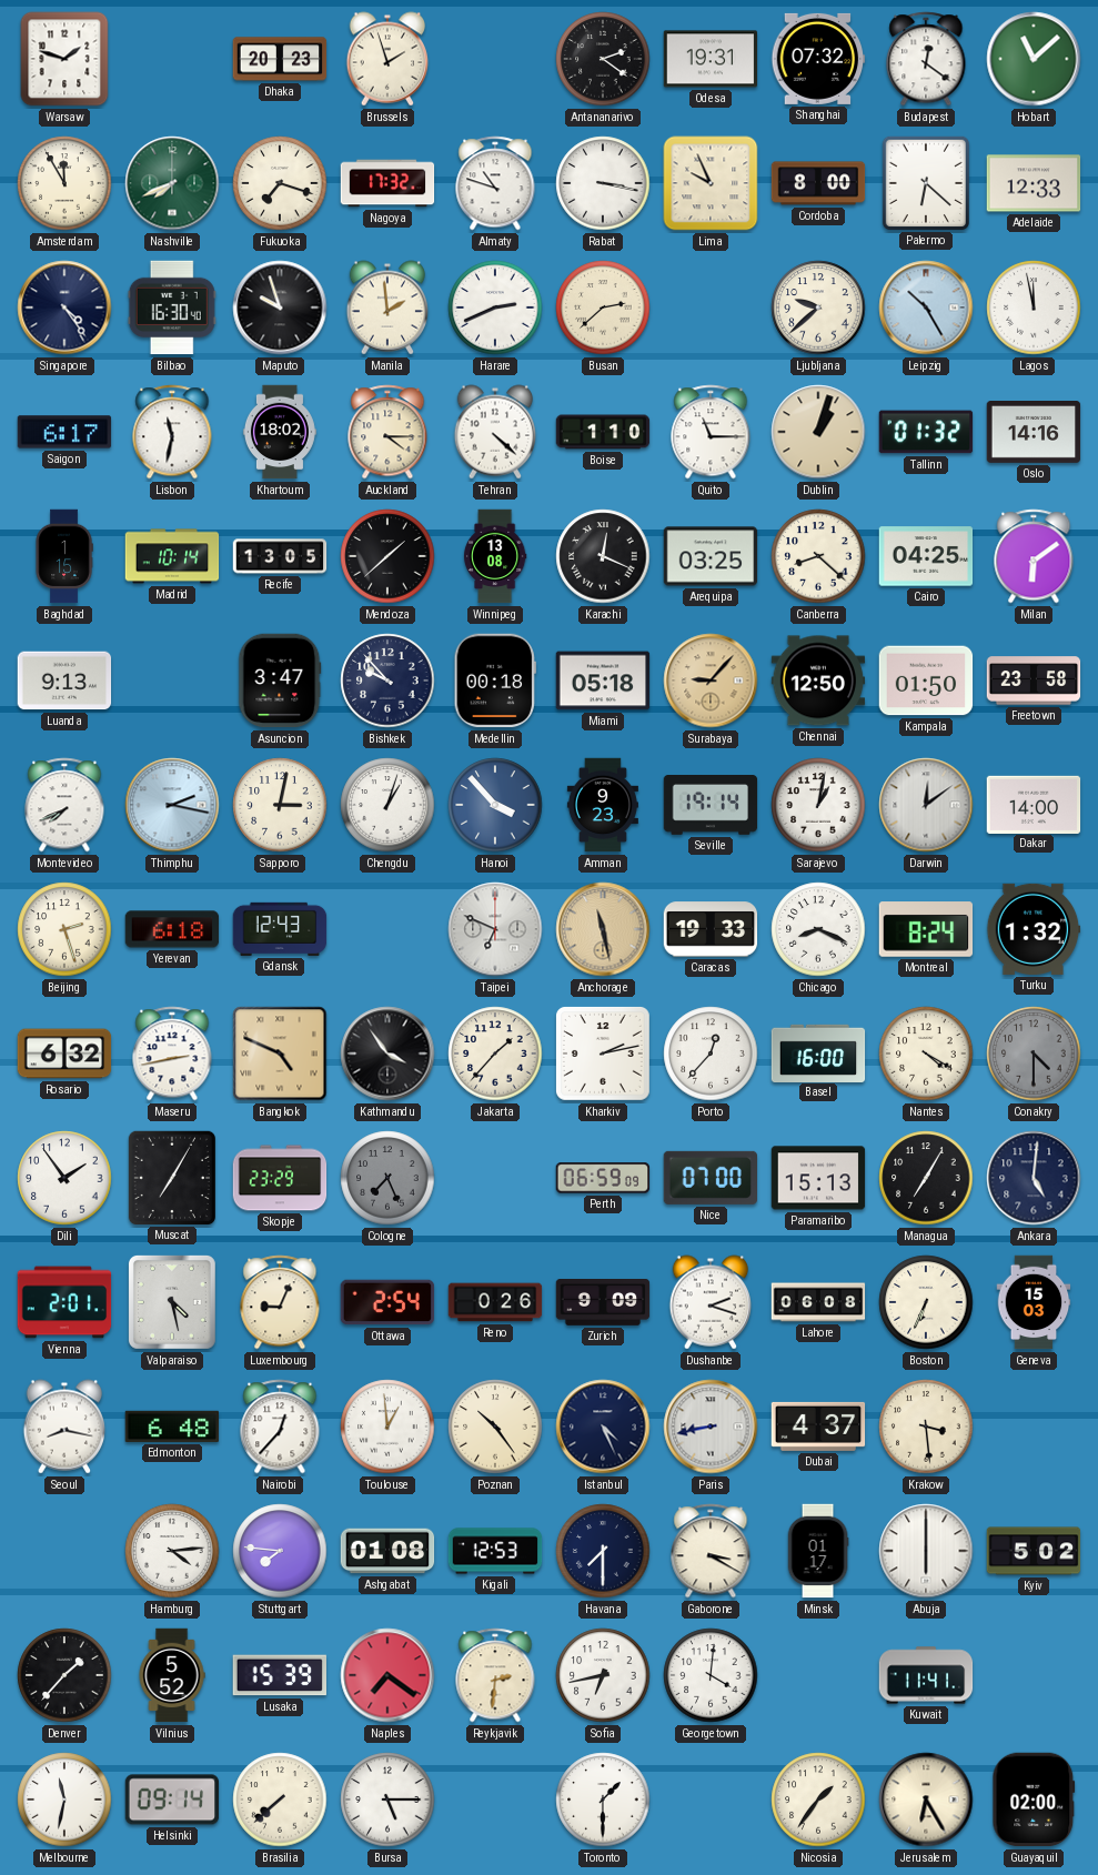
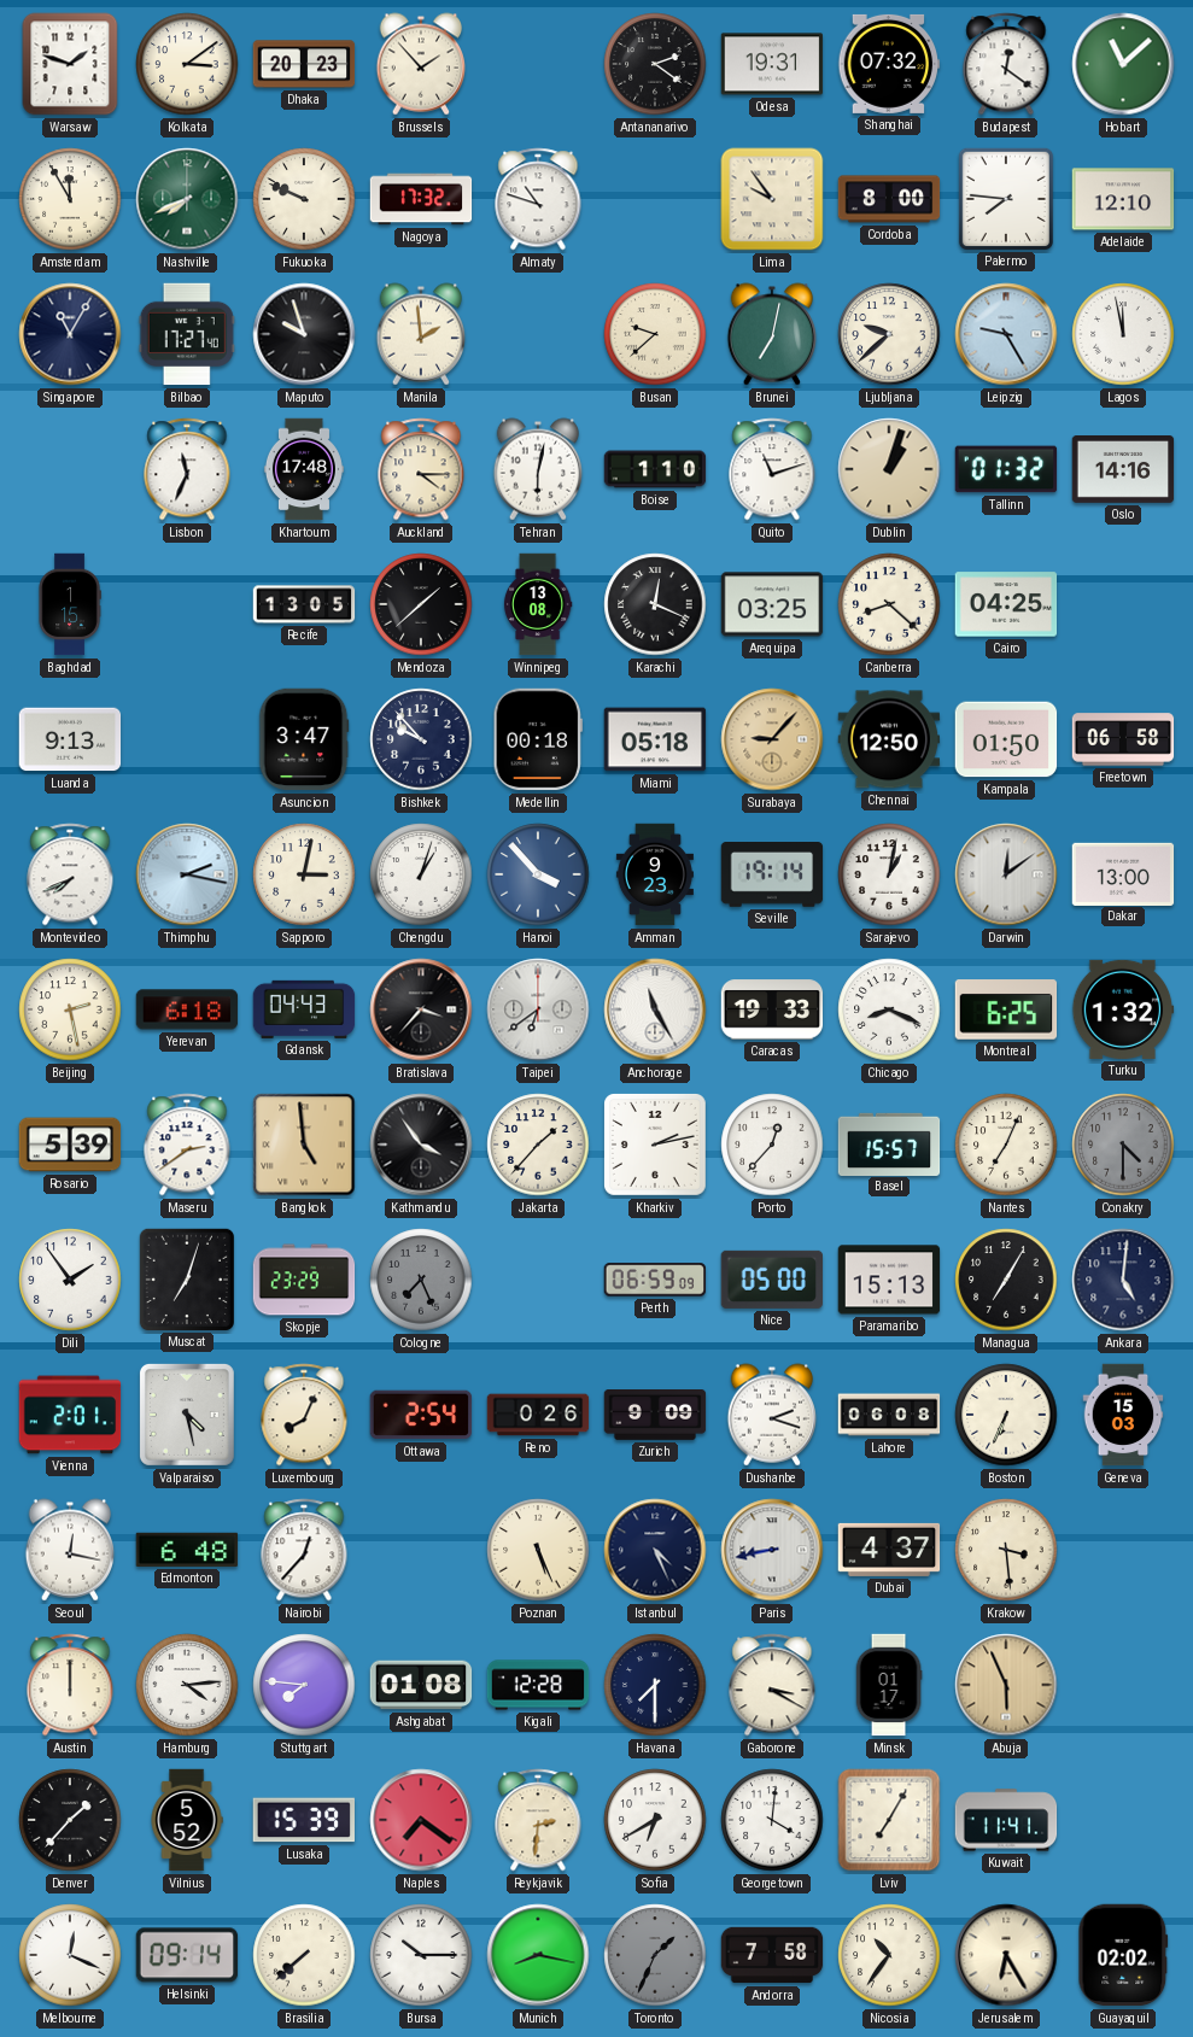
Kolkata: none -> 3:09 (187, 64)
Brussels: 1:57 -> 1:53 (421, 64)
Fukuoka: 7:18 -> 9:49 (304, 199)
Rabat: 3:17 -> none (603, 183)
Lima: 9:56 -> 9:54 (772, 199)
Palermo: 6:22 -> 7:46 (1005, 198)
Adelaide: 12:33 -> 12:10 (1123, 199)
Singapore: 4:24 -> 11:05 (70, 334)
Bilbao: 16:30 -> 17:27 (187, 334)
Harare: 2:41 -> none (495, 308)
Busan: 2:38 -> 9:38 (655, 334)
Brunei: none -> 7:02 (772, 334)
Leipzig: 10:25 -> 9:25 (1006, 334)
Saigon: 6:17 -> none (64, 432)
Lisbon: 11:32 -> 11:34 (187, 469)
Khartoum: 18:02 -> 17:48 (304, 469)
Tehran: 4:22 -> 6:02 (538, 469)
Quito: 11:15 -> 11:12 (772, 469)
Madrid: 10:14 -> none (172, 556)
Milan: 6:09 -> none (1034, 556)
Freetown: 23:58 -> 06:58 (1123, 739)
Dakar: 14:00 -> 13:00 (1123, 873)
Beijing: 2:27 -> 2:28 (70, 1009)
Gdansk: 12:43 -> 04:43 (304, 1009)
Bratislava: none -> 3:37 (421, 1009)
Taipei: 6:49 -> 6:39 (538, 1009)
Anchorage: 11:28 -> 11:25 (655, 1009)
Anchorage dial: champagne -> white (655, 1009)
Montreal: 8:24 -> 6:25 (1006, 1009)
Rosario: 6:32 -> 5:39 (70, 1145)
Maseru: 2:43 -> 2:39 (187, 1145)
Bangkok: 4:49 -> 4:59 (304, 1145)
Basel: 16:00 -> 15:57 (889, 1143)
Nantes: 4:20 -> 7:04 (1006, 1145)
Muscat: 7:05 -> 7:03 (186, 1278)
Nice: 07:00 -> 05:00 (771, 1280)
Luxembourg: 9:04 -> 8:04 (304, 1415)
Seoul: 8:17 -> 12:17 (70, 1550)
Toulouse: 12:59 -> none (387, 1427)
Poznan: 10:24 -> 5:26 (538, 1550)
Austin: none -> 12:00 (70, 1685)
Kigali: 12:53 -> 12:28 (538, 1685)
Abuja: 6:00 -> 5:56 (1006, 1685)
Abuja dial: white -> champagne (1006, 1685)
Kyiv: 5:02 -> none (1034, 1551)
Sofia: 6:43 -> 6:40 (655, 1820)
Lviv: none -> 7:05 (889, 1820)
Melbourne: 11:32 -> 12:19 (70, 1955)
Bursa: 5:15 -> 10:15 (421, 1955)
Munich: none -> 8:17 (538, 1955)
Toronto: 1:30 -> 1:34 (655, 1955)
Toronto dial: white -> grey (655, 1955)
Andorra: none -> 7:58 (772, 1955)
Nicosia: 1:36 -> 10:36 (889, 1955)
Guayaquil: 02:00 -> 02:02 (1123, 1955)
